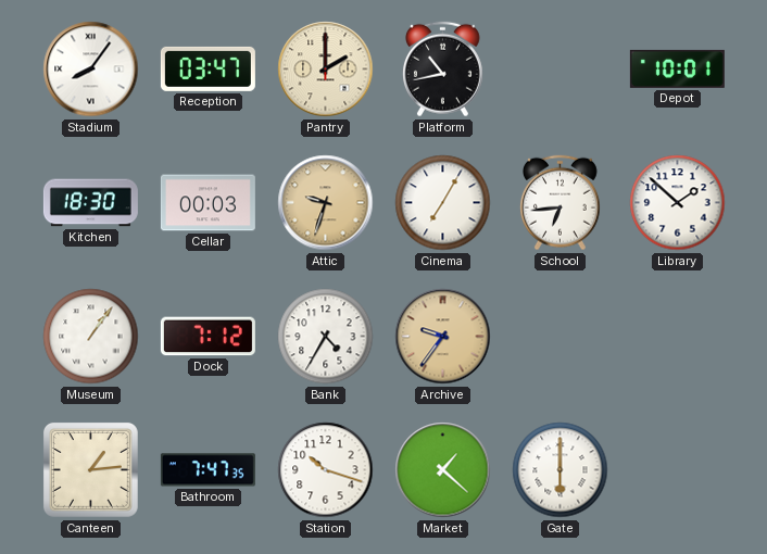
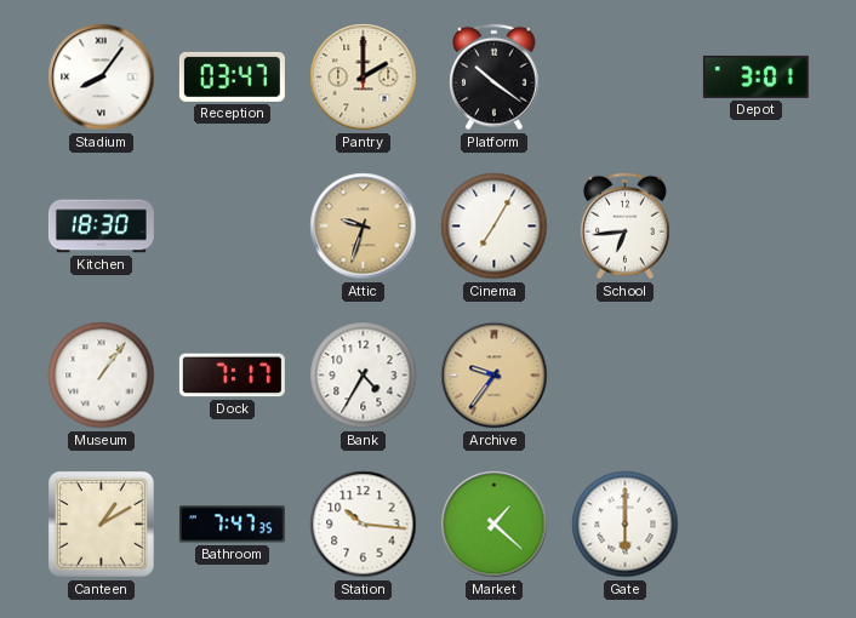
Platform: 10:43 -> 10:21 (493, 78)
Depot: 10:01 -> 3:01 (755, 76)
Cellar: 00:03 -> none (208, 203)
Library: 1:52 -> none (678, 203)
Dock: 7:12 -> 7:17 (232, 376)
Canteen: 1:14 -> 1:10 (101, 523)
Station: 10:18 -> 10:16 (364, 525)
